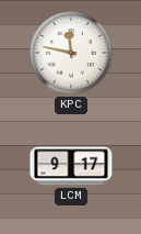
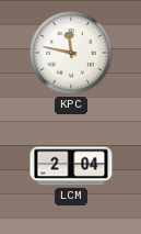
LCM: 9:17 -> 2:04 (71, 166)
